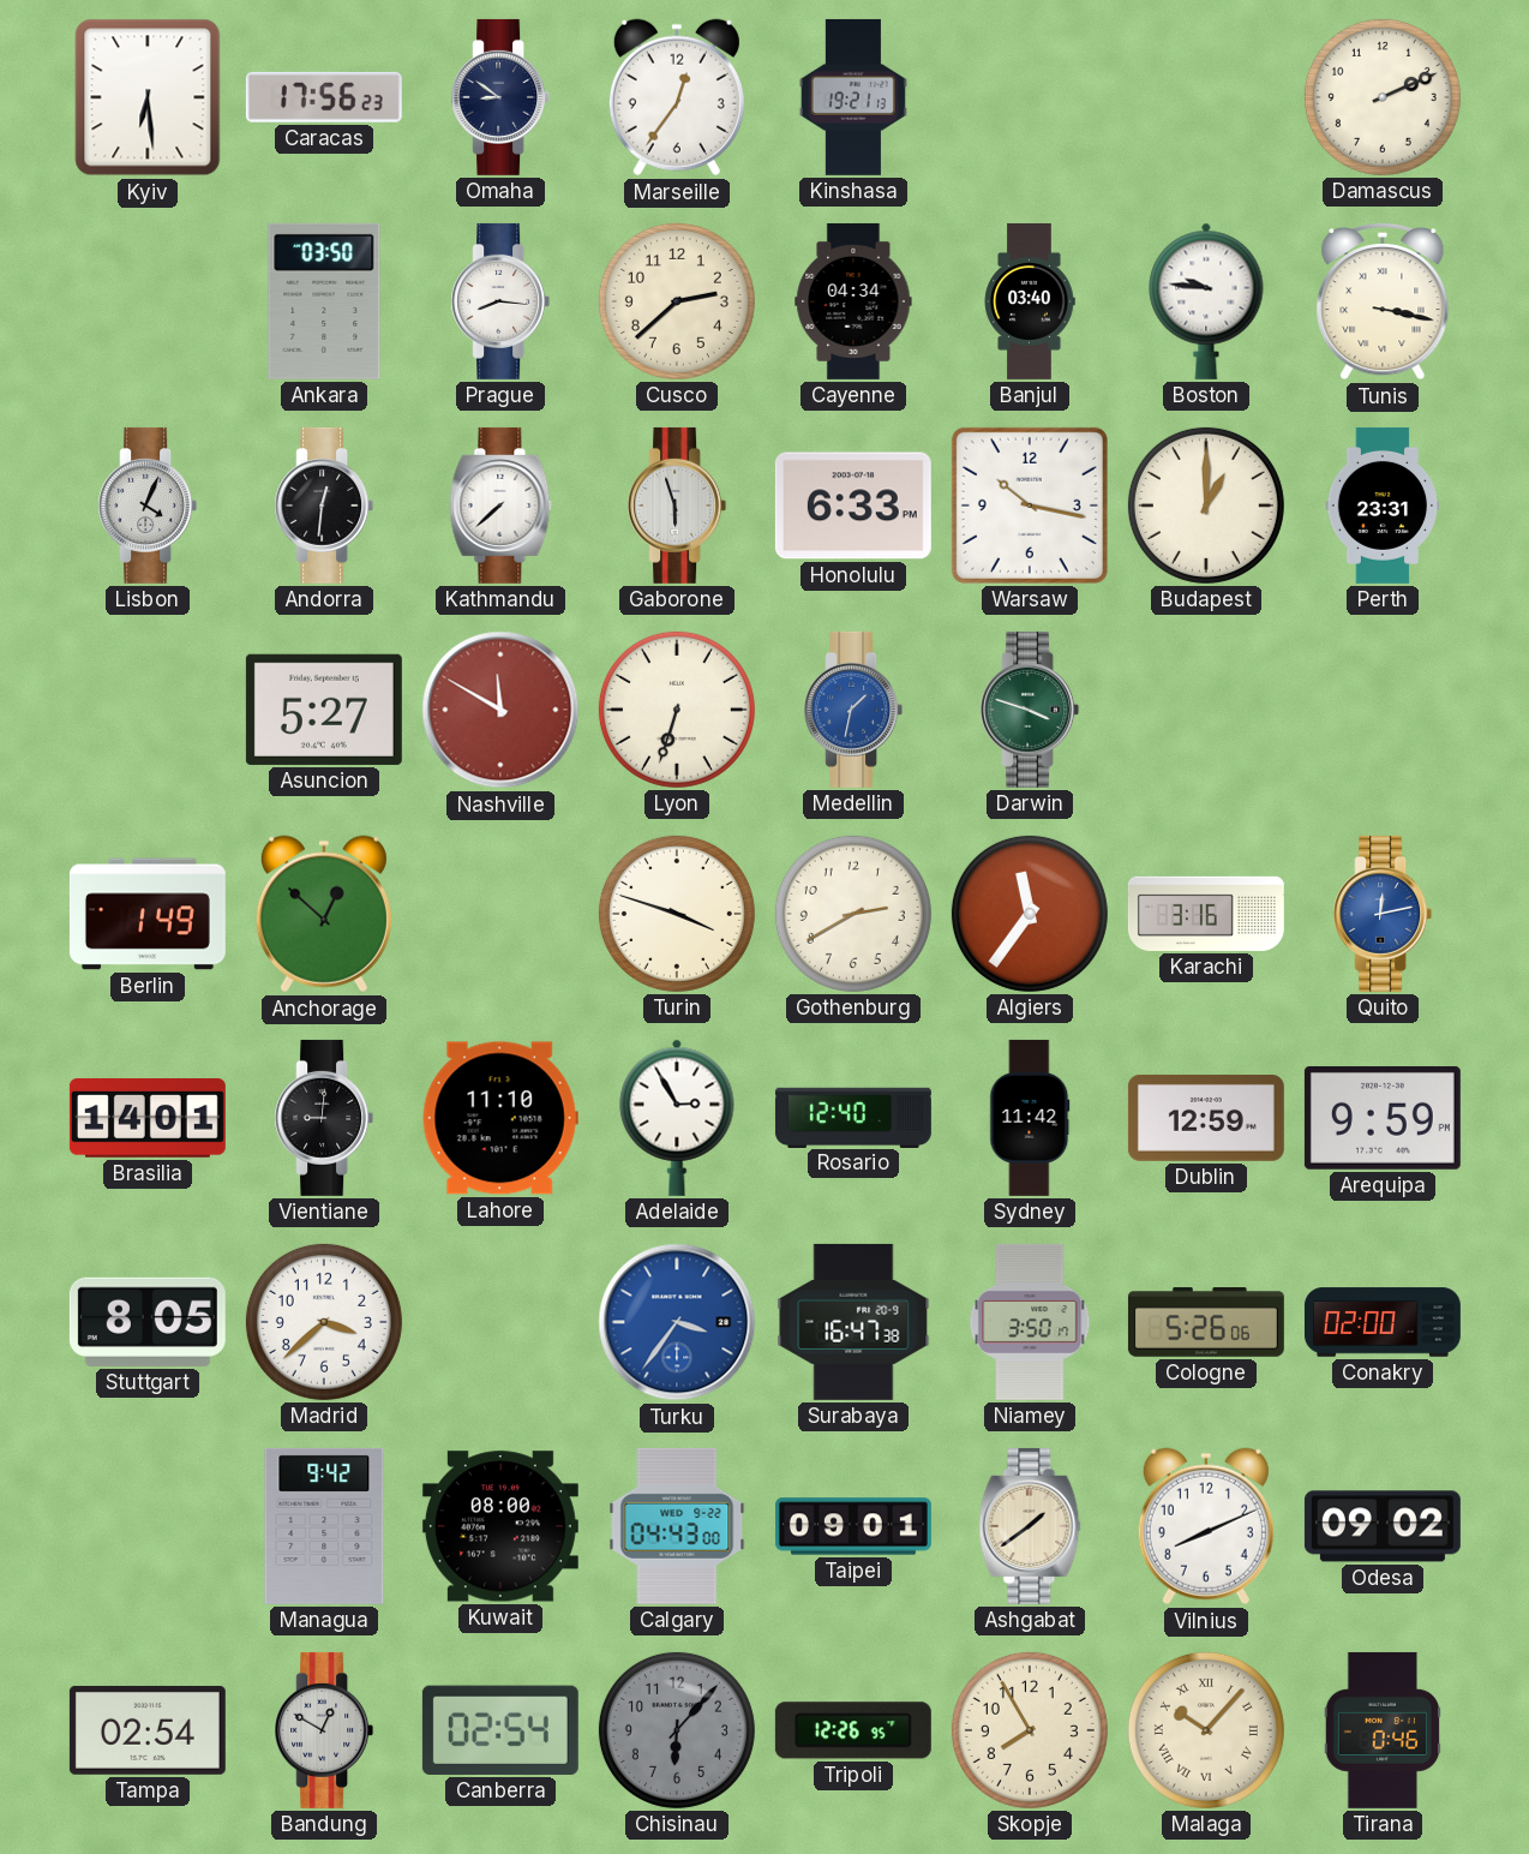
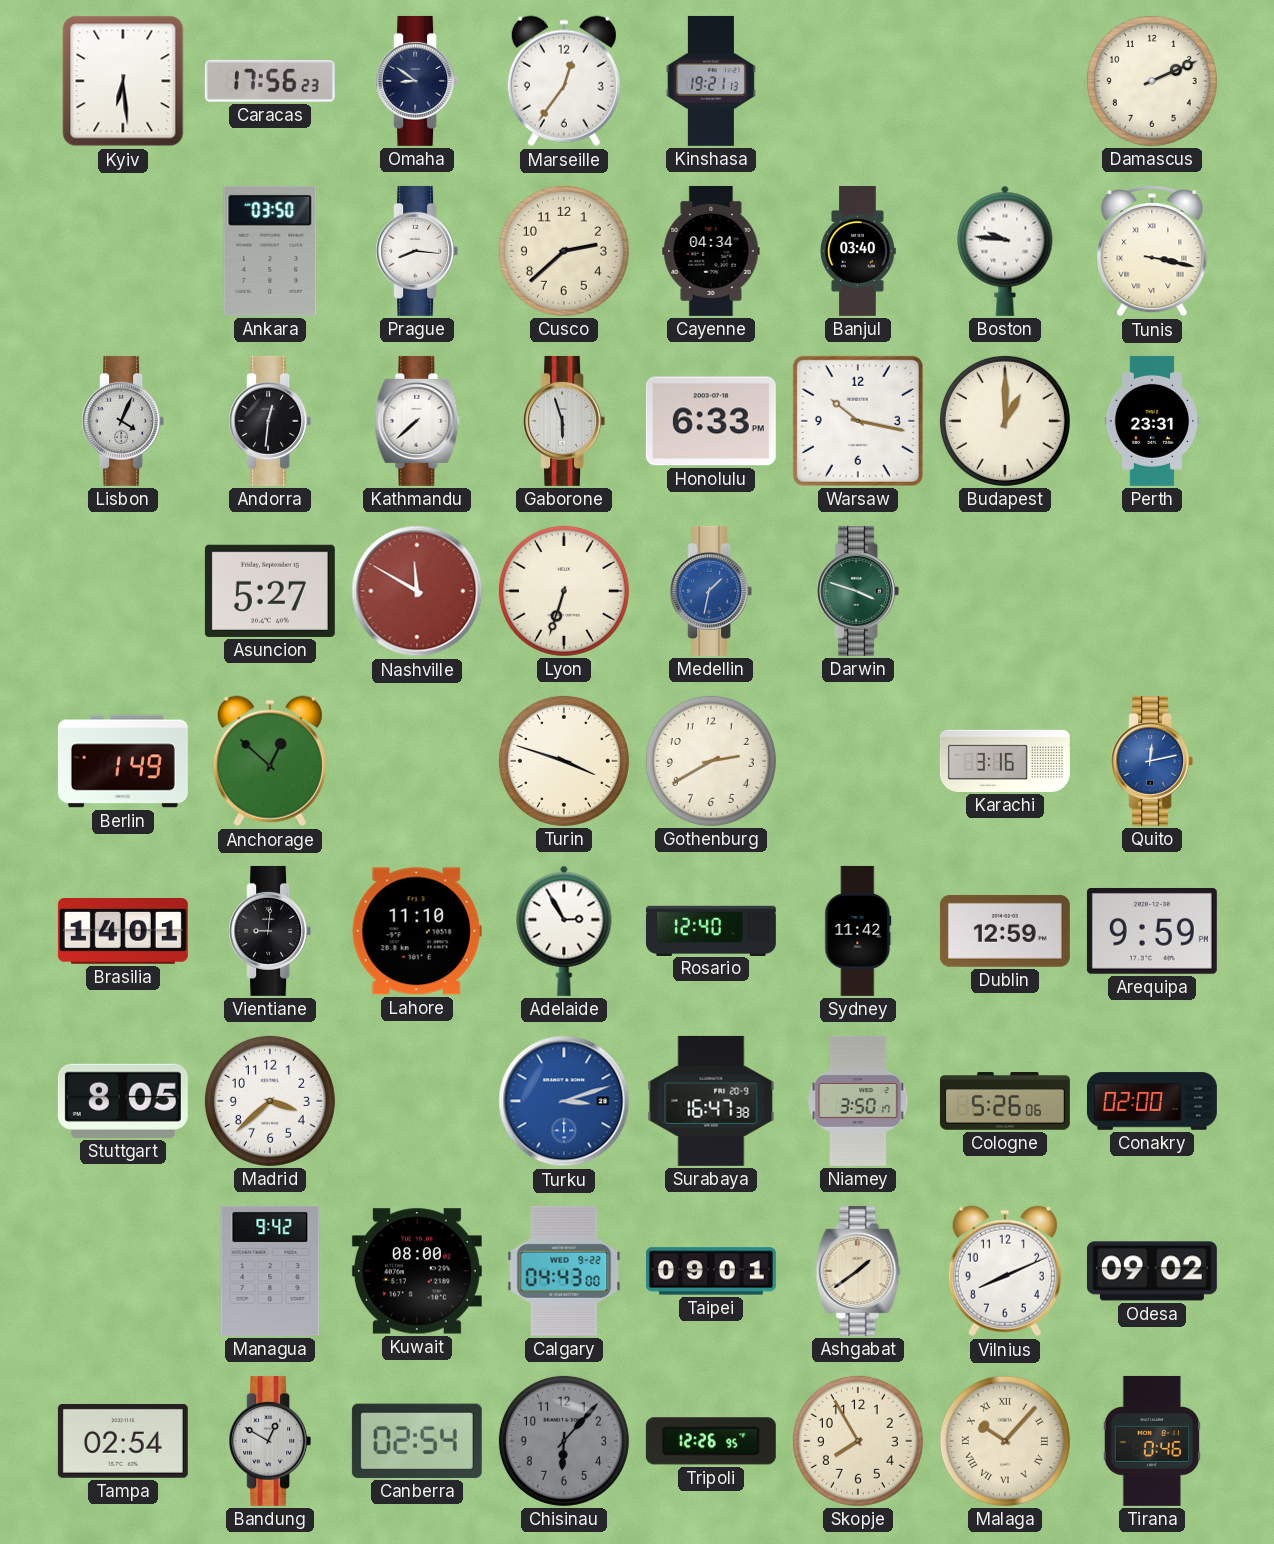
Algiers: 11:36 -> none (1030, 914)
Turku: 3:36 -> 3:12 (564, 1101)
